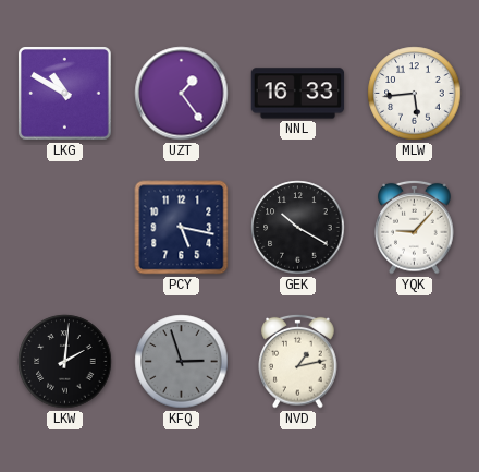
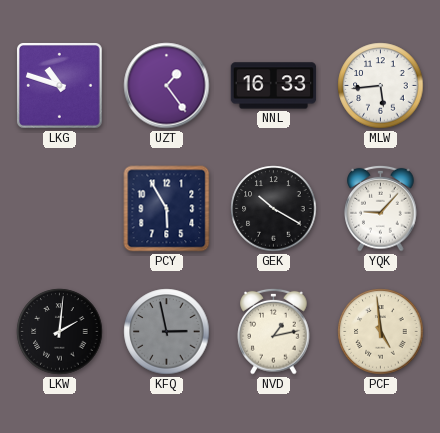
LKG: 10:50 -> 10:48 (60, 86)
PCY: 5:17 -> 5:55 (167, 209)
KFQ: 2:57 -> 2:58 (167, 332)
PCF: none -> 4:59 (381, 332)
